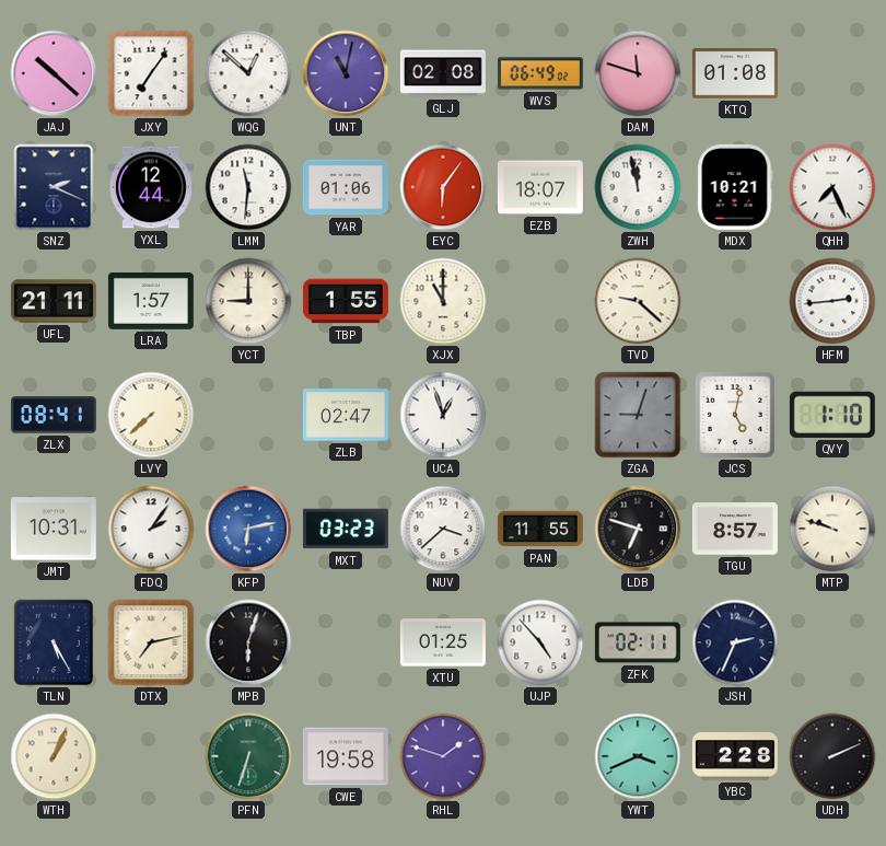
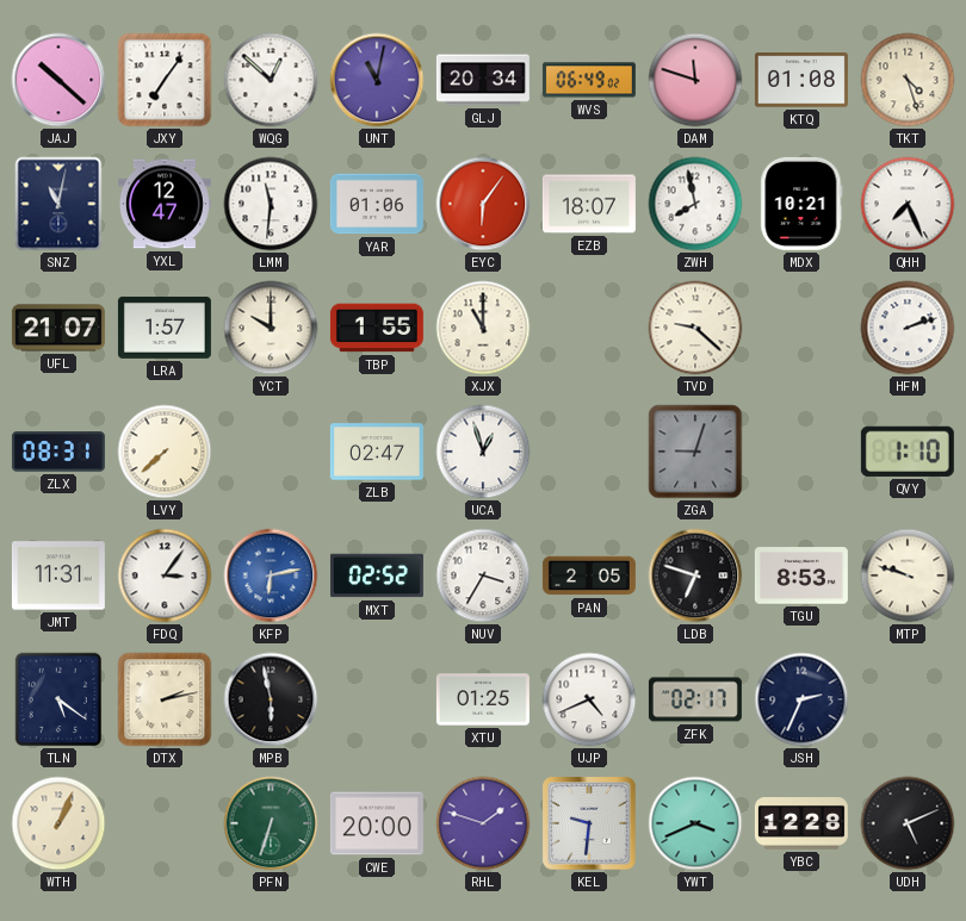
GLJ: 02:08 -> 20:34 (483, 80)
TKT: none -> 4:27 (908, 80)
SNZ: 2:19 -> 11:02 (58, 204)
YXL: 12:44 -> 12:47 (165, 204)
ZWH: 11:58 -> 7:58 (695, 204)
UFL: 21:11 -> 21:07 (58, 328)
YCT: 9:00 -> 10:00 (271, 328)
HFM: 2:44 -> 2:12 (908, 328)
ZLX: 08:41 -> 08:31 (58, 452)
JCS: 5:02 -> none (735, 415)
JMT: 10:31 -> 11:31 (58, 575)
FDQ: 2:06 -> 3:06 (165, 575)
MXT: 03:23 -> 02:52 (377, 575)
NUV: 3:38 -> 3:35 (483, 575)
PAN: 11:55 -> 2:05 (589, 575)
TGU: 8:57 -> 8:53 (801, 575)
TLN: 5:25 -> 5:21 (58, 699)
DTX: 7:13 -> 2:13 (165, 699)
MPB: 6:03 -> 5:58 (271, 699)
UJP: 4:53 -> 4:41 (589, 699)
ZFK: 02:11 -> 02:17 (695, 699)
CWE: 19:58 -> 20:00 (377, 823)
KEL: none -> 9:31 (589, 823)
YBC: 2:28 -> 12:28 (801, 823)
UDH: 2:11 -> 5:11 (908, 823)
